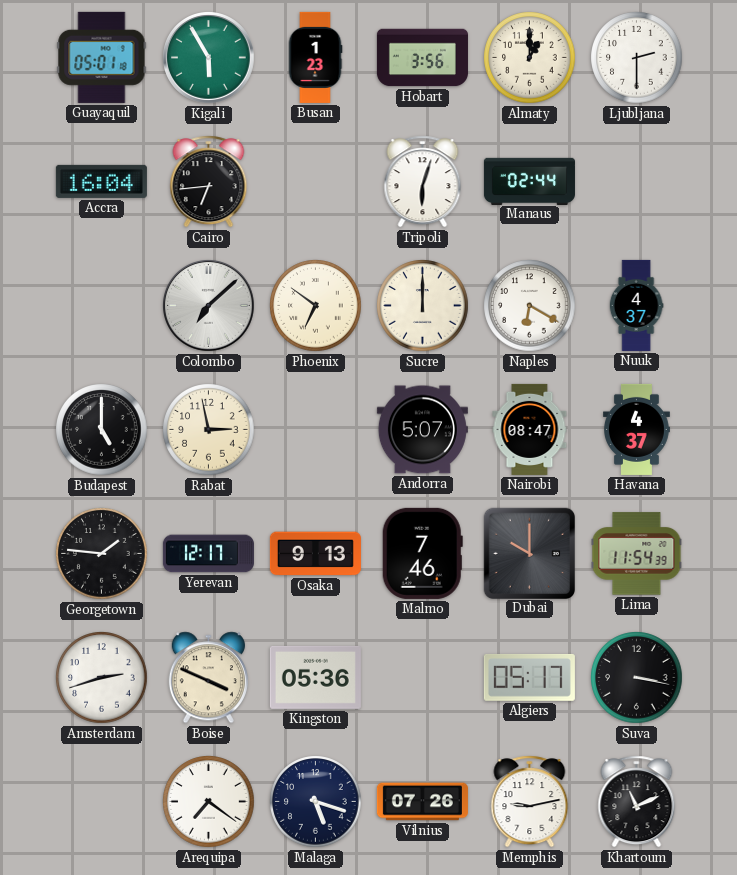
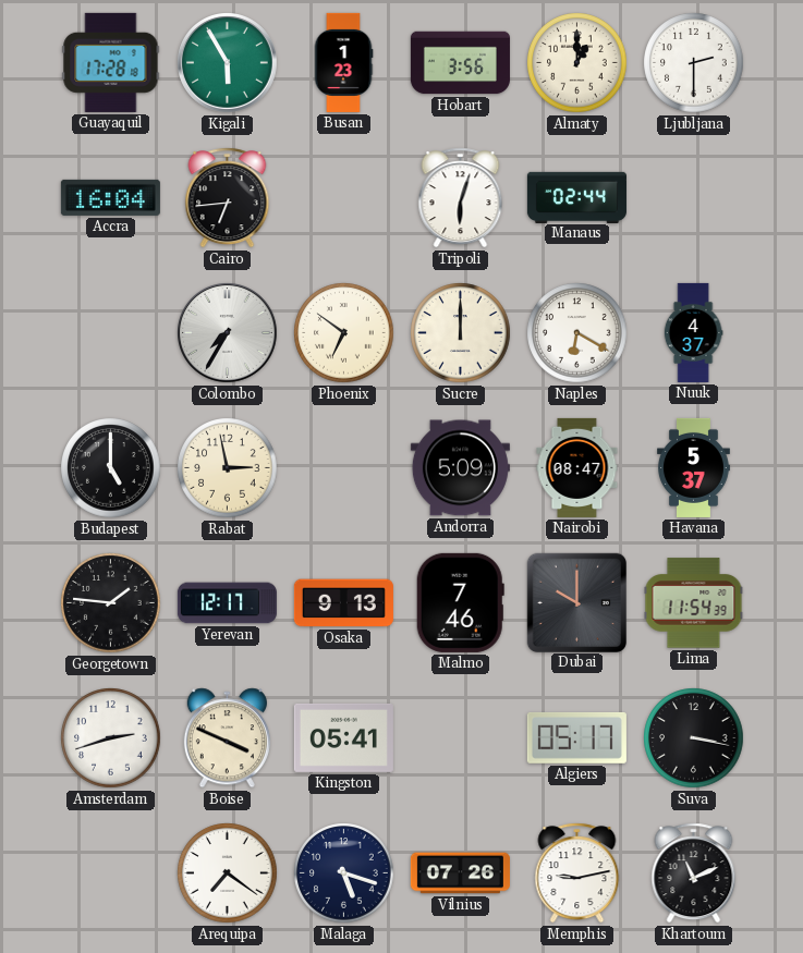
Guayaquil: 05:01 -> 17:28 (111, 62)
Colombo: 7:08 -> 7:35 (228, 333)
Andorra: 5:07 -> 5:09 (460, 468)
Havana: 4:37 -> 5:37 (694, 467)
Kingston: 05:36 -> 05:41 (343, 737)
